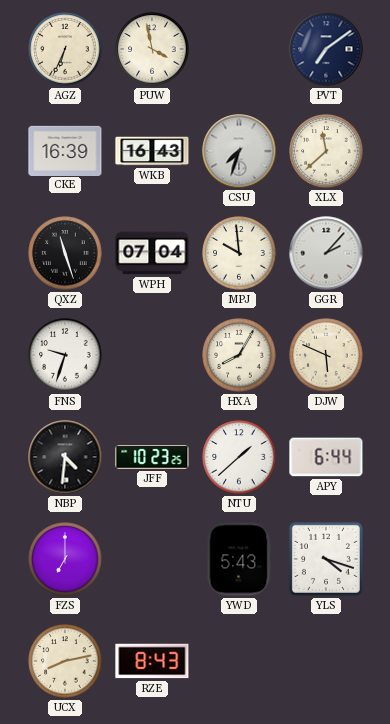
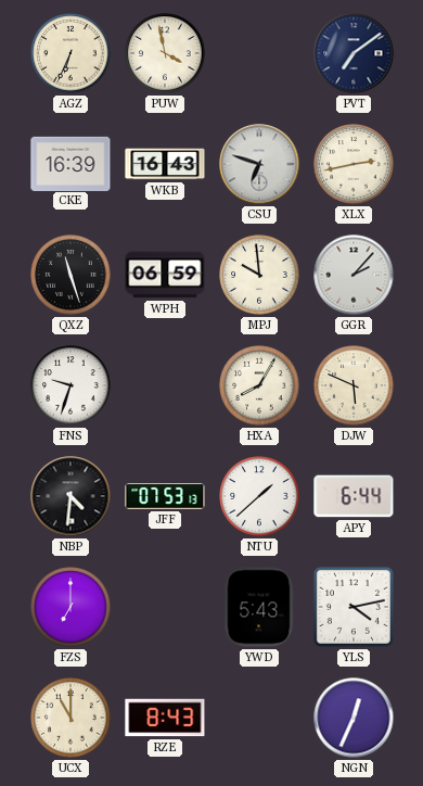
CSU: 7:33 -> 6:48 (259, 164)
XLX: 11:38 -> 2:43 (354, 164)
WPH: 07:04 -> 06:59 (165, 275)
JFF: 10:23 -> 07:53 (165, 497)
YLS: 4:18 -> 4:13 (354, 607)
UCX: 8:13 -> 11:00 (70, 718)
NGN: none -> 12:34 (354, 718)
